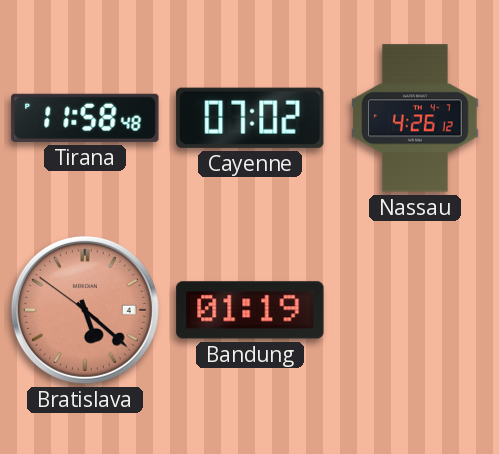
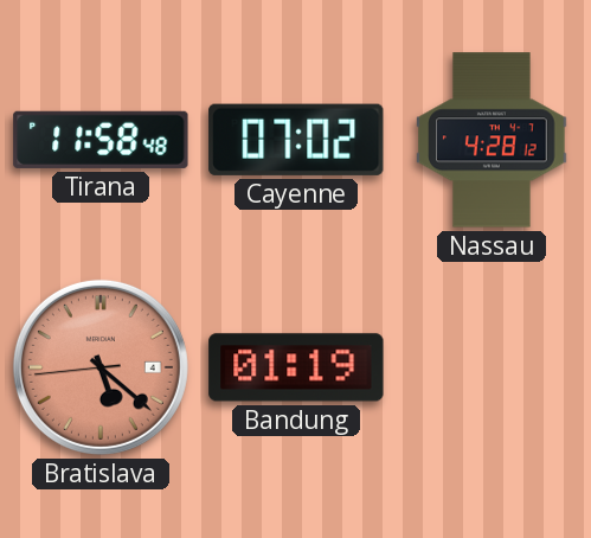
Nassau: 4:26 -> 4:28 (492, 140)
Bratislava: 5:21:51 -> 5:21:44 (101, 367)
